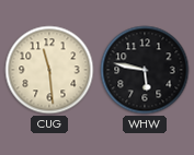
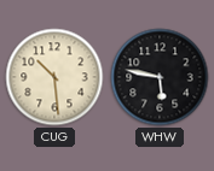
CUG: 11:29 -> 10:29 (54, 77)
